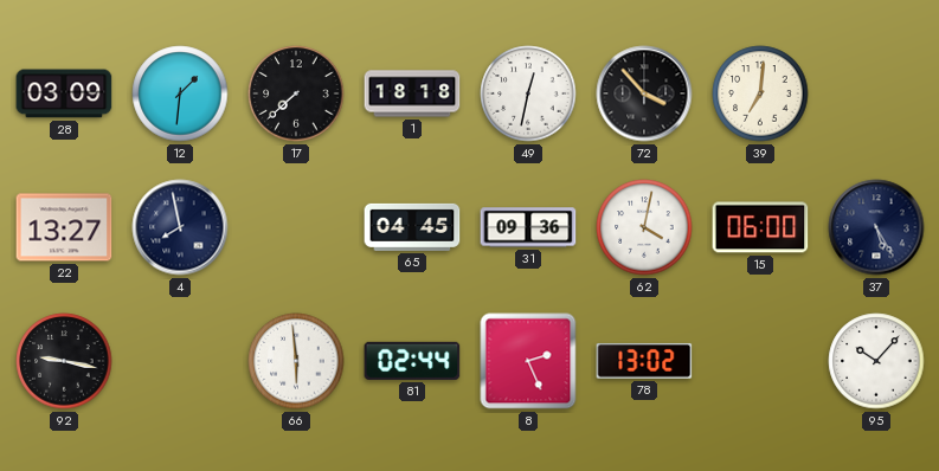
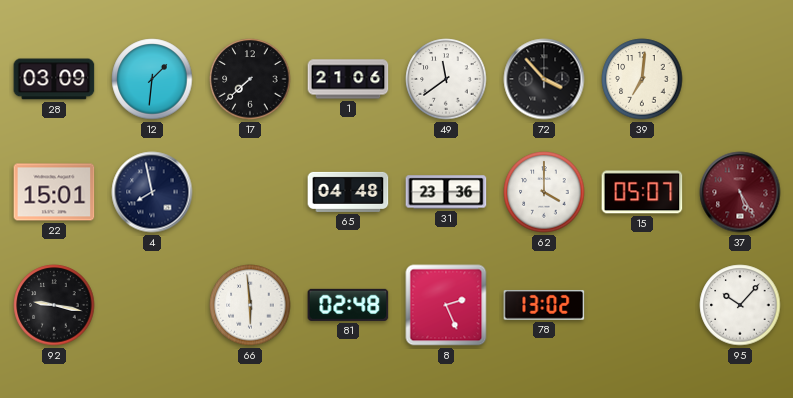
1: 18:18 -> 21:06 (348, 79)
49: 12:32 -> 11:39 (446, 79)
22: 13:27 -> 15:01 (54, 192)
65: 04:45 -> 04:48 (348, 192)
31: 09:36 -> 23:36 (446, 192)
62: 4:02 -> 4:00 (544, 192)
15: 06:00 -> 05:07 (642, 192)
37 dial: navy -> burgundy (740, 192)
81: 02:44 -> 02:48 (348, 305)
